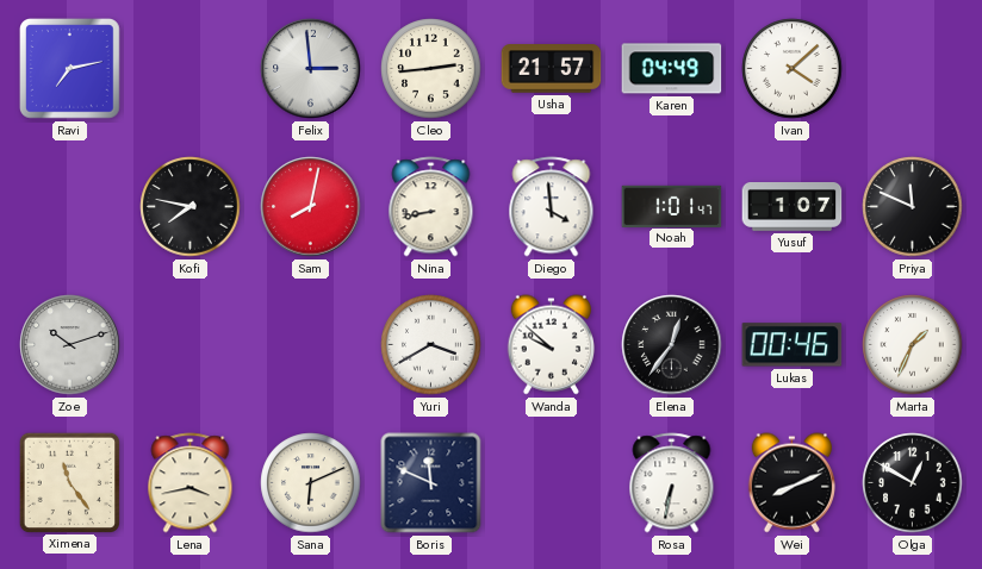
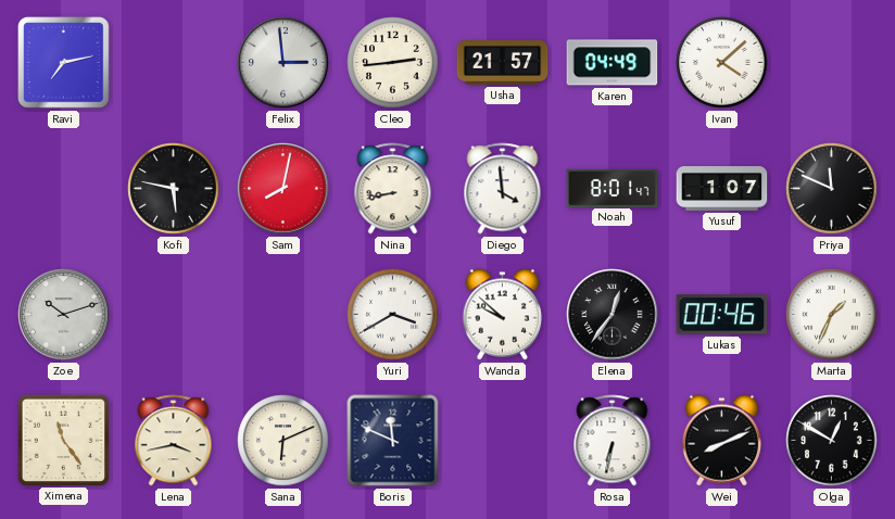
Kofi: 7:47 -> 5:47 (174, 189)
Noah: 1:01 -> 8:01 (613, 188)
